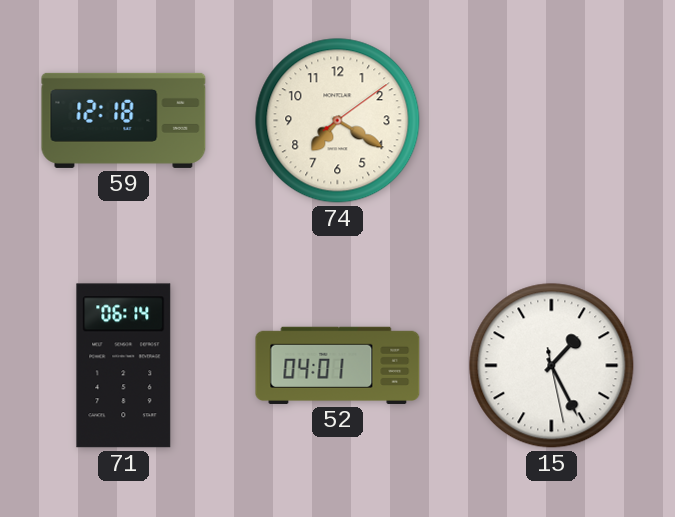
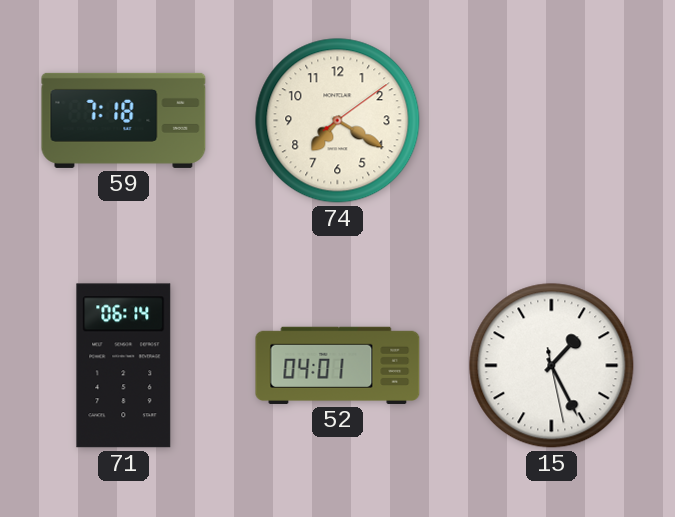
59: 12:18 -> 7:18 (124, 120)
